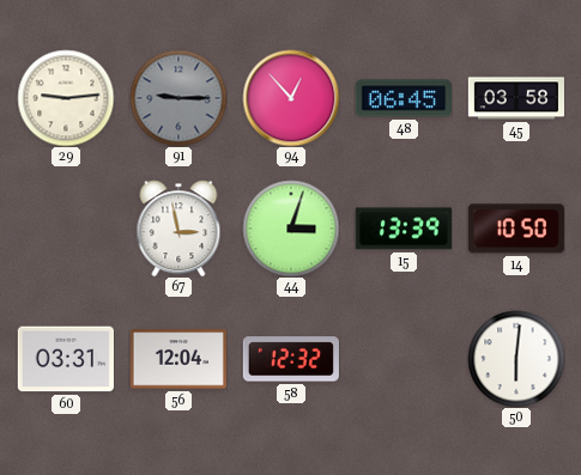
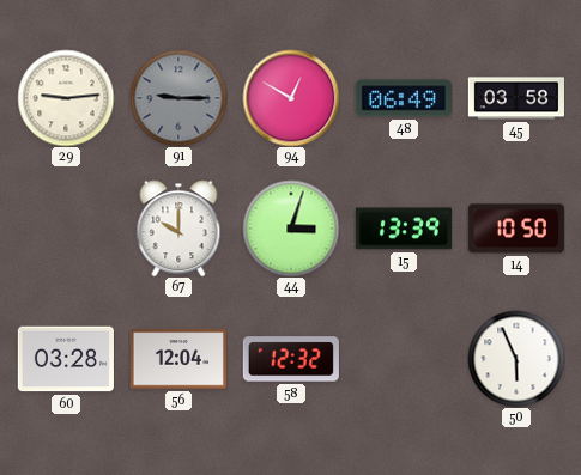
94: 12:53 -> 12:50 (291, 98)
48: 06:45 -> 06:49 (404, 98)
67: 2:58 -> 10:00 (178, 229)
60: 03:31 -> 03:28 (66, 359)
50: 6:01 -> 5:56 (516, 359)
